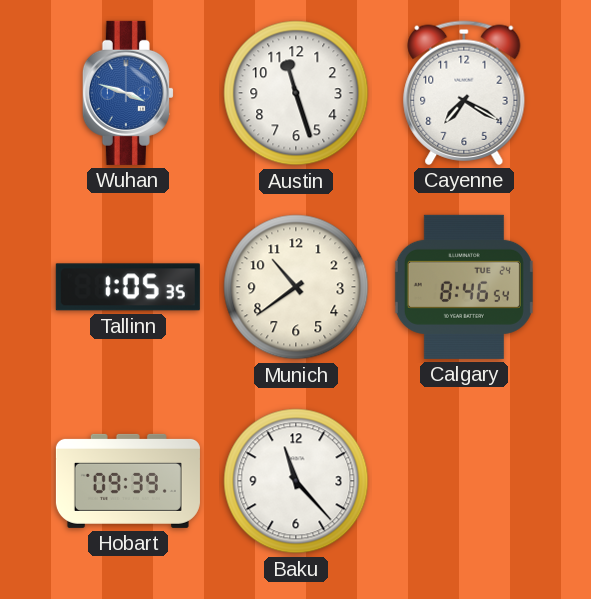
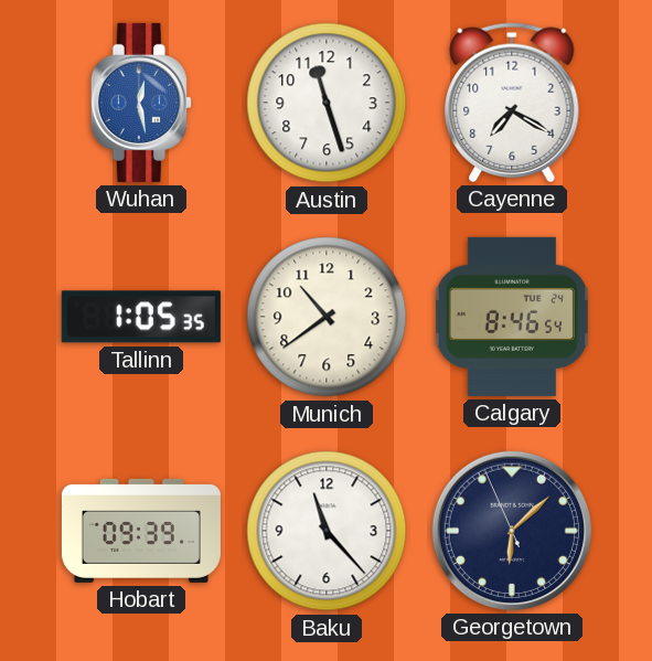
Wuhan: 3:48 -> 12:28 (141, 103)
Georgetown: none -> 6:07 (512, 531)
